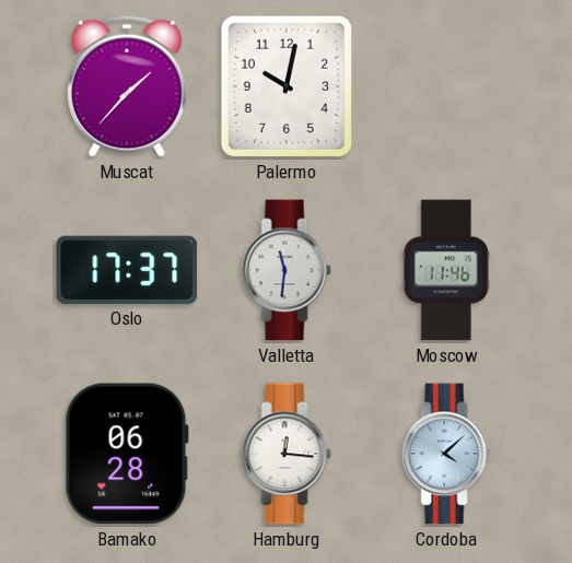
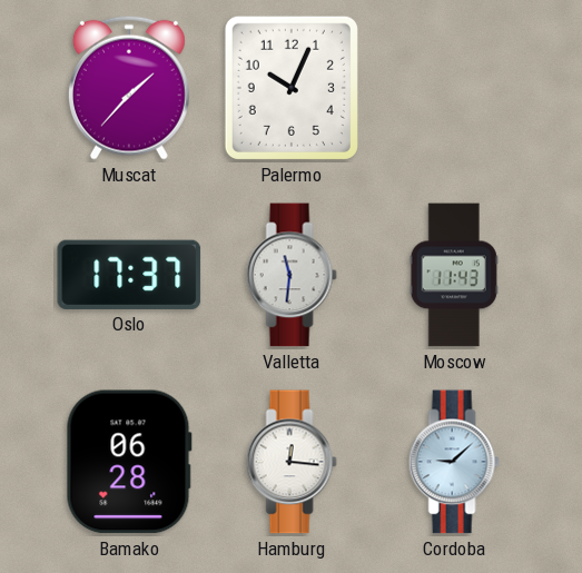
Palermo: 10:02 -> 10:04 (292, 88)
Moscow: 11:46 -> 11:43 (454, 275)
Cordoba: 4:08 -> 9:08 (454, 462)
